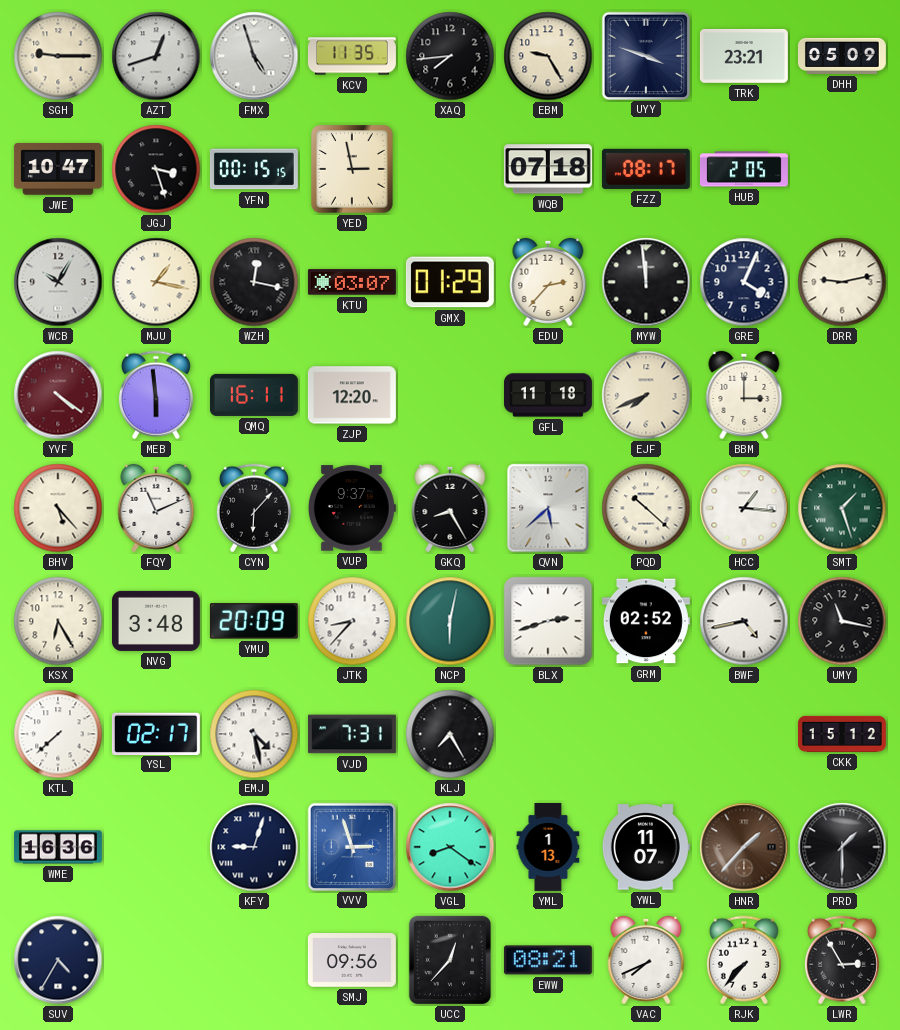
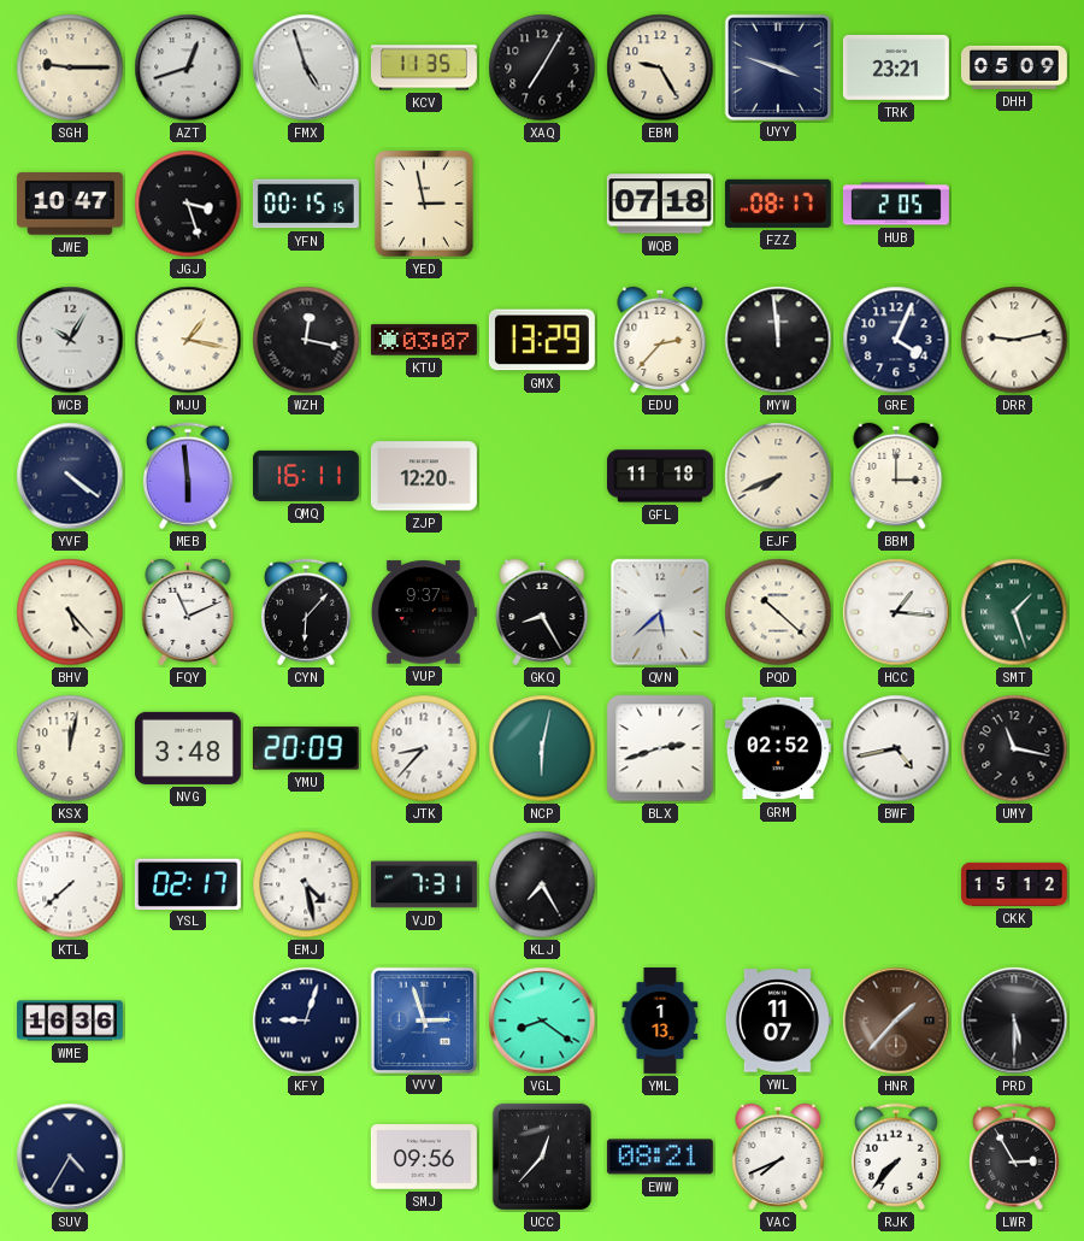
XAQ: 7:44 -> 7:05 (542, 67)
GMX: 01:29 -> 13:29 (542, 340)
YVF dial: burgundy -> navy (70, 476)
KSX: 6:25 -> 12:02 (70, 748)
PRD: 1:30 -> 5:30 (1014, 1021)
